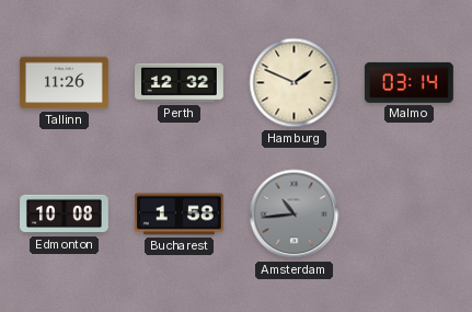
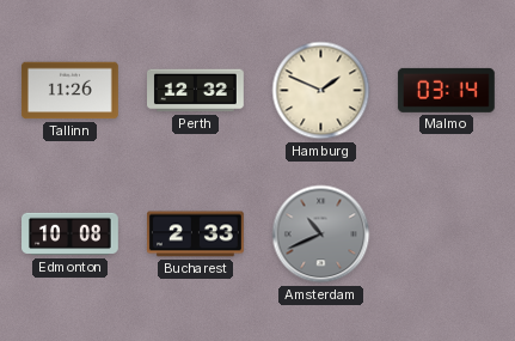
Bucharest: 1:58 -> 2:33 (195, 235)
Amsterdam: 10:44 -> 10:41 (321, 235)
